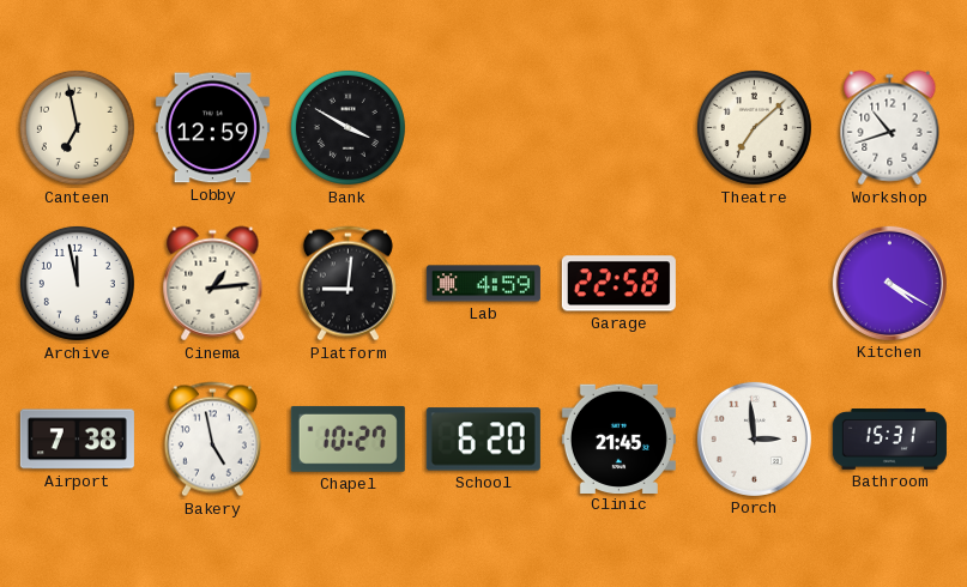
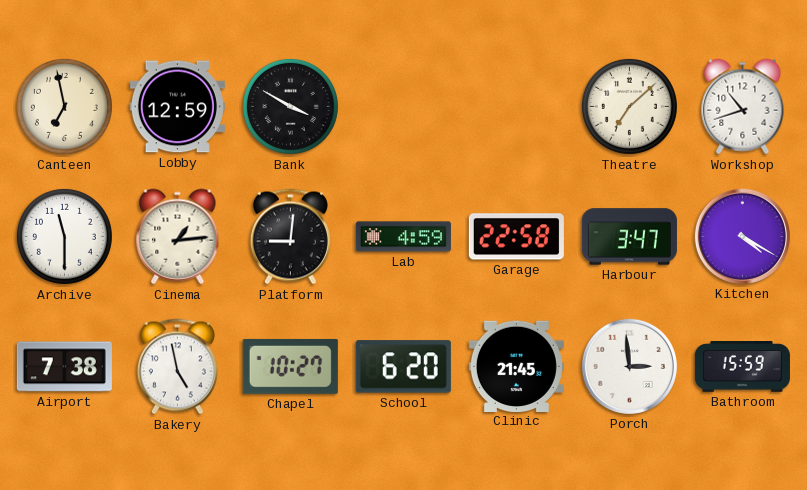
Archive: 11:58 -> 11:30 (64, 236)
Harbour: none -> 3:47 (629, 237)
Bathroom: 15:31 -> 15:59 (742, 367)
